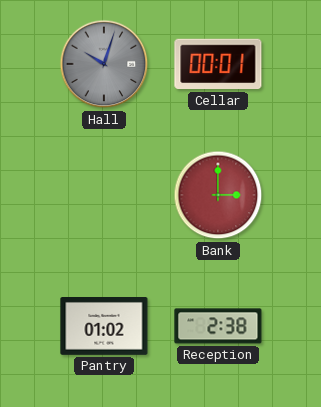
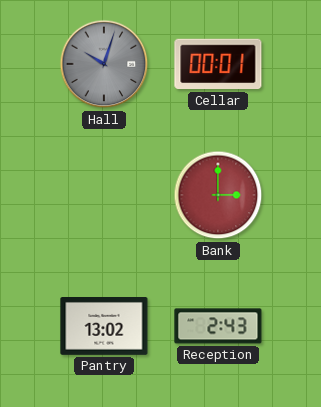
Pantry: 01:02 -> 13:02 (104, 327)
Reception: 2:38 -> 2:43 (218, 326)
